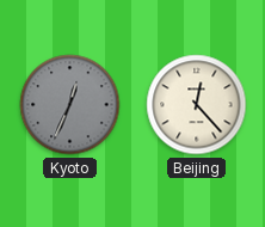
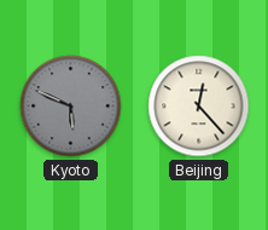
Kyoto: 12:34 -> 5:49 (71, 107)
